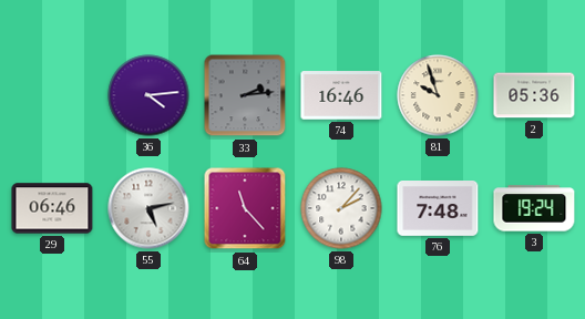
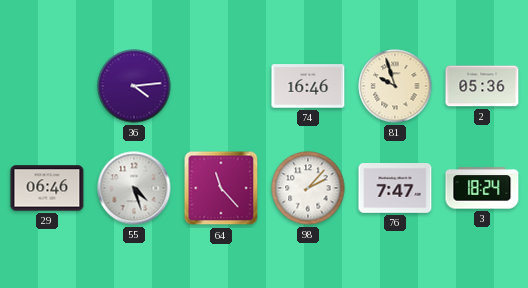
33: 2:14 -> none (245, 95)
55: 5:13 -> 4:27 (134, 188)
76: 7:48 -> 7:47 (395, 189)
3: 19:24 -> 18:24 (482, 188)
